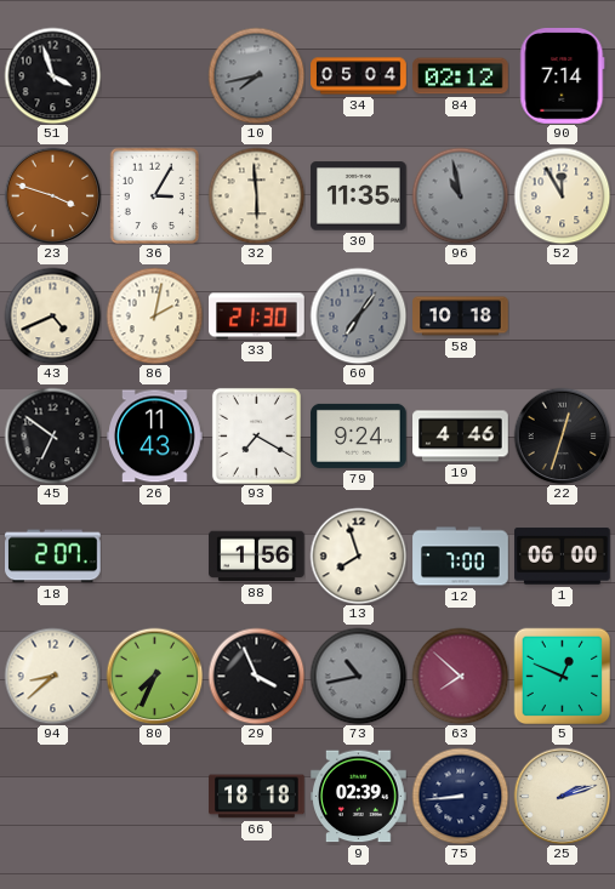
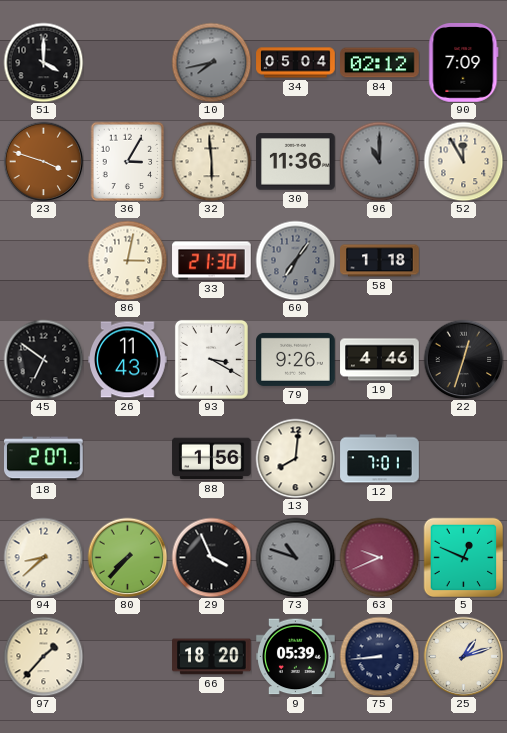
51: 3:57 -> 4:00 (43, 62)
90: 7:14 -> 7:09 (464, 63)
30: 11:35 -> 11:36 (296, 162)
96: 10:58 -> 11:00 (379, 161)
43: 4:41 -> none (52, 315)
86: 2:02 -> 3:02 (127, 260)
58: 10:18 -> 1:18 (380, 261)
93: 7:20 -> 3:20 (211, 359)
79: 9:24 -> 9:26 (296, 359)
13: 7:57 -> 8:01 (295, 458)
12: 7:00 -> 7:01 (380, 459)
1: 06:00 -> none (563, 557)
80: 7:34 -> 7:37 (127, 557)
73: 10:43 -> 10:48 (295, 557)
63: 7:52 -> 9:41 (379, 557)
97: none -> 1:37 (43, 656)
66: 18:18 -> 18:20 (212, 657)
9: 02:39 -> 05:39 (296, 657)
25: 2:12 -> 1:12 (463, 656)
